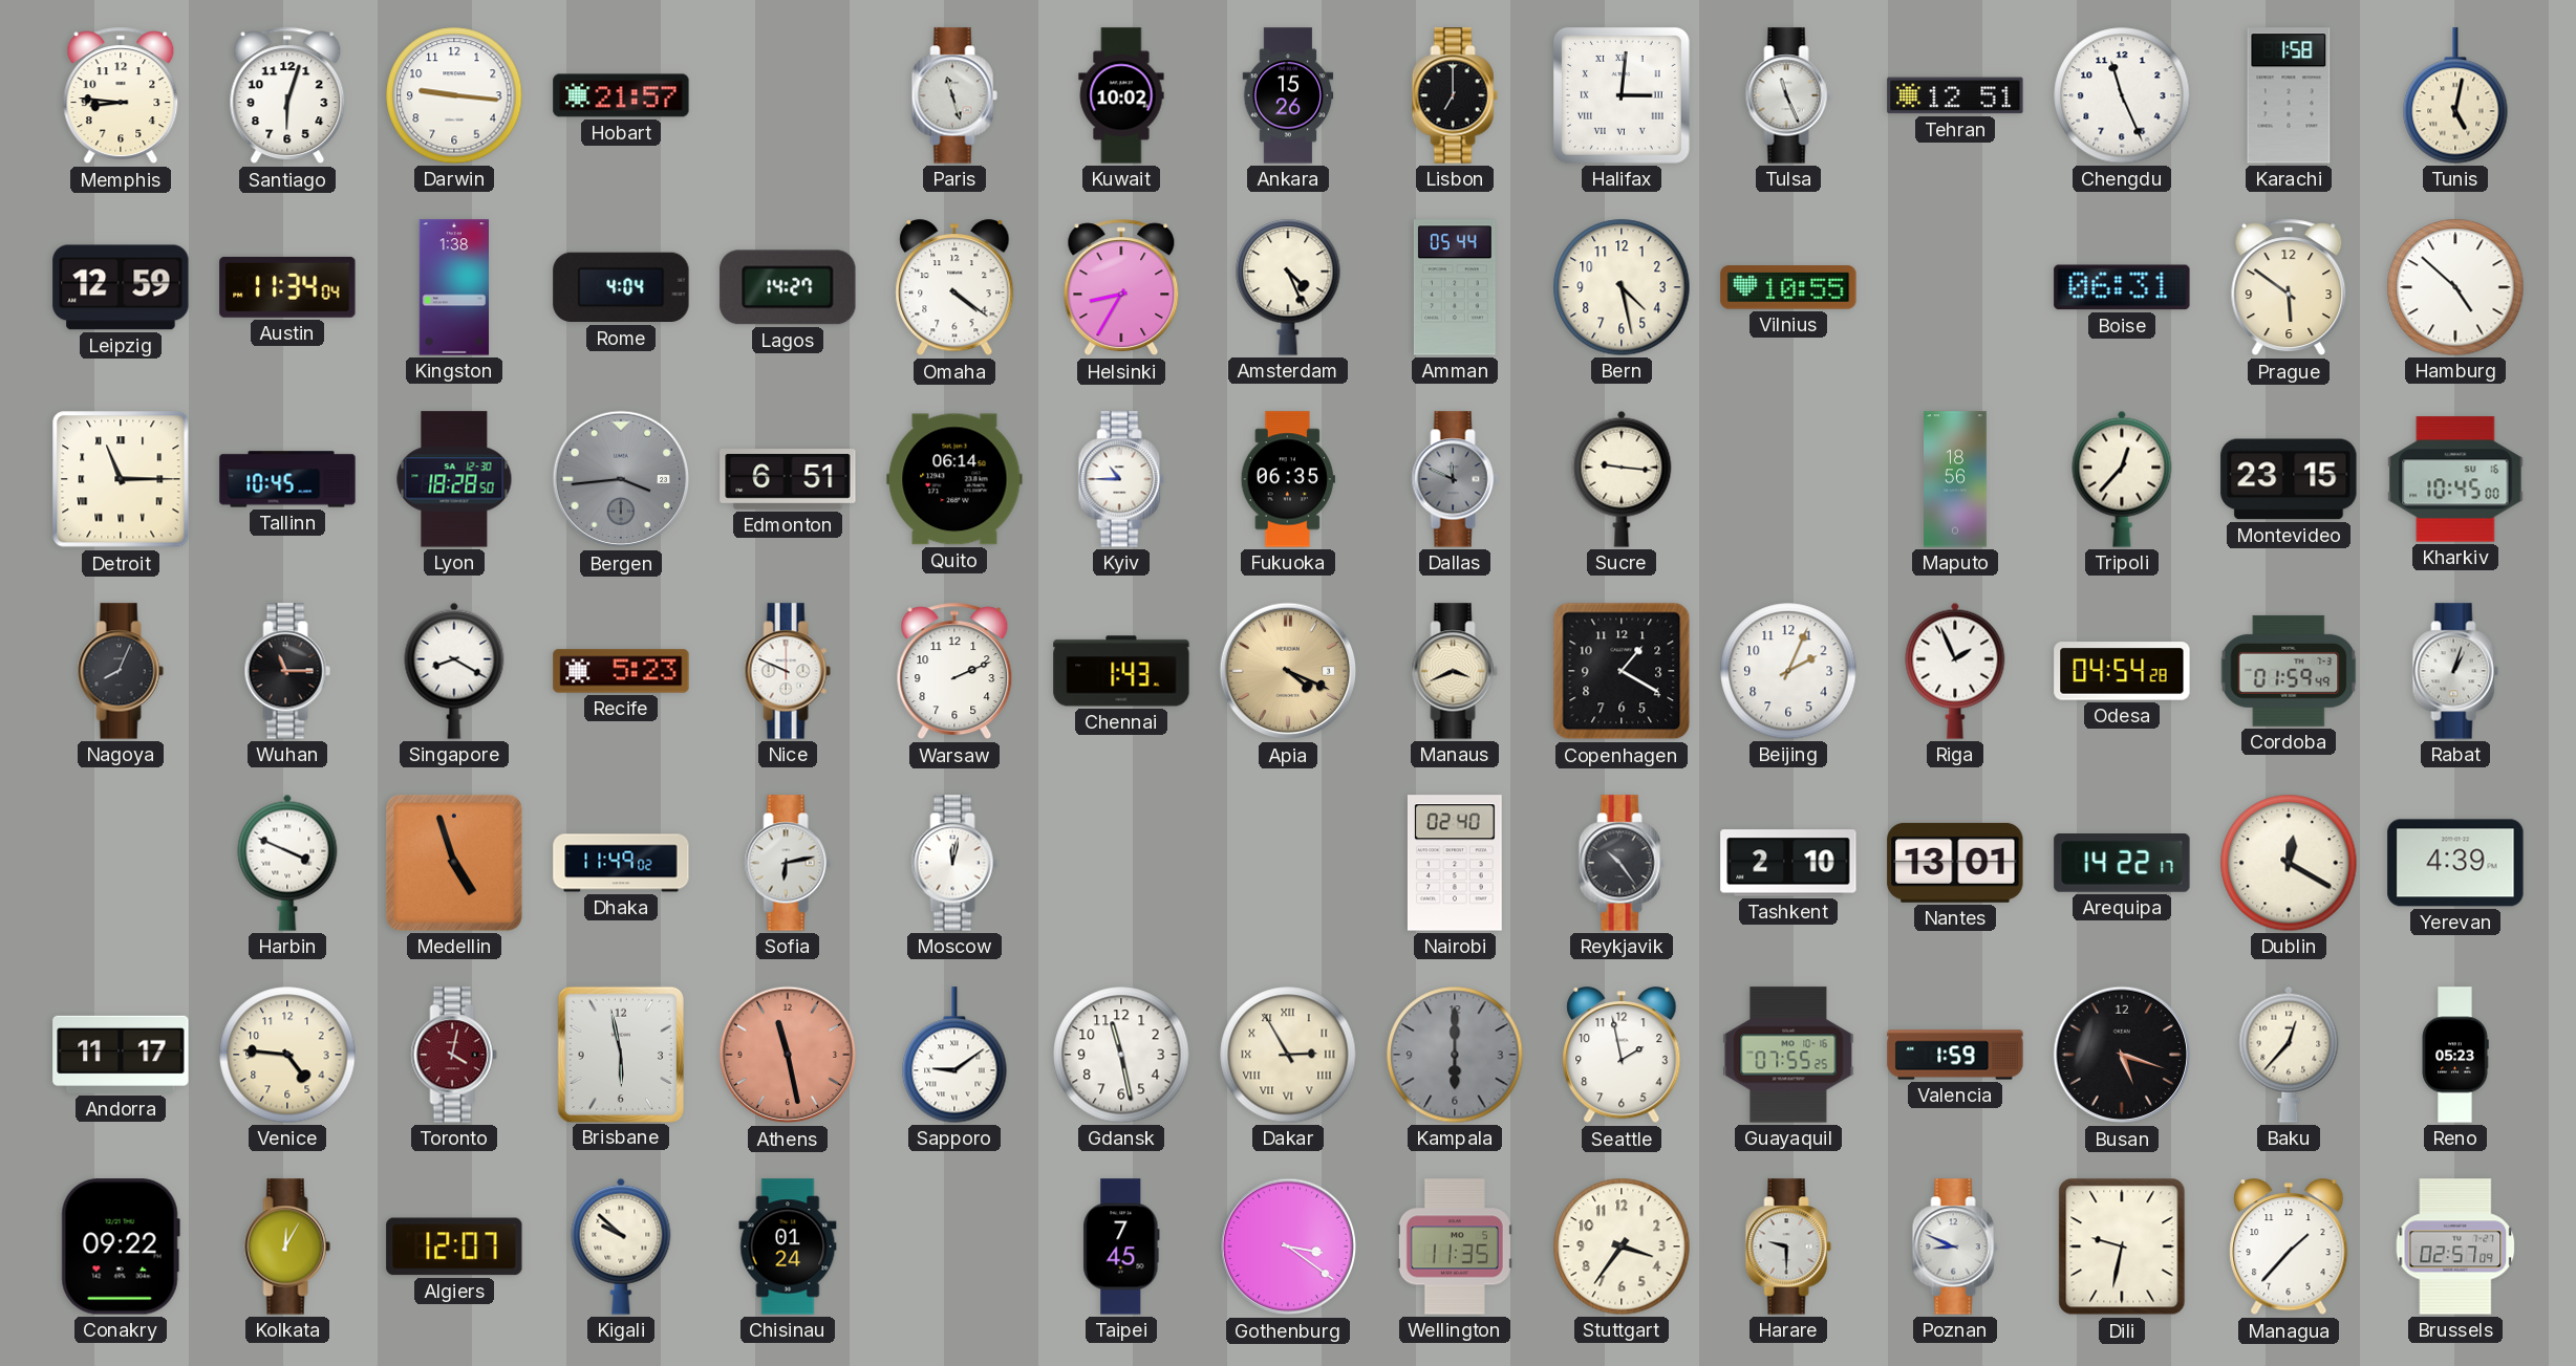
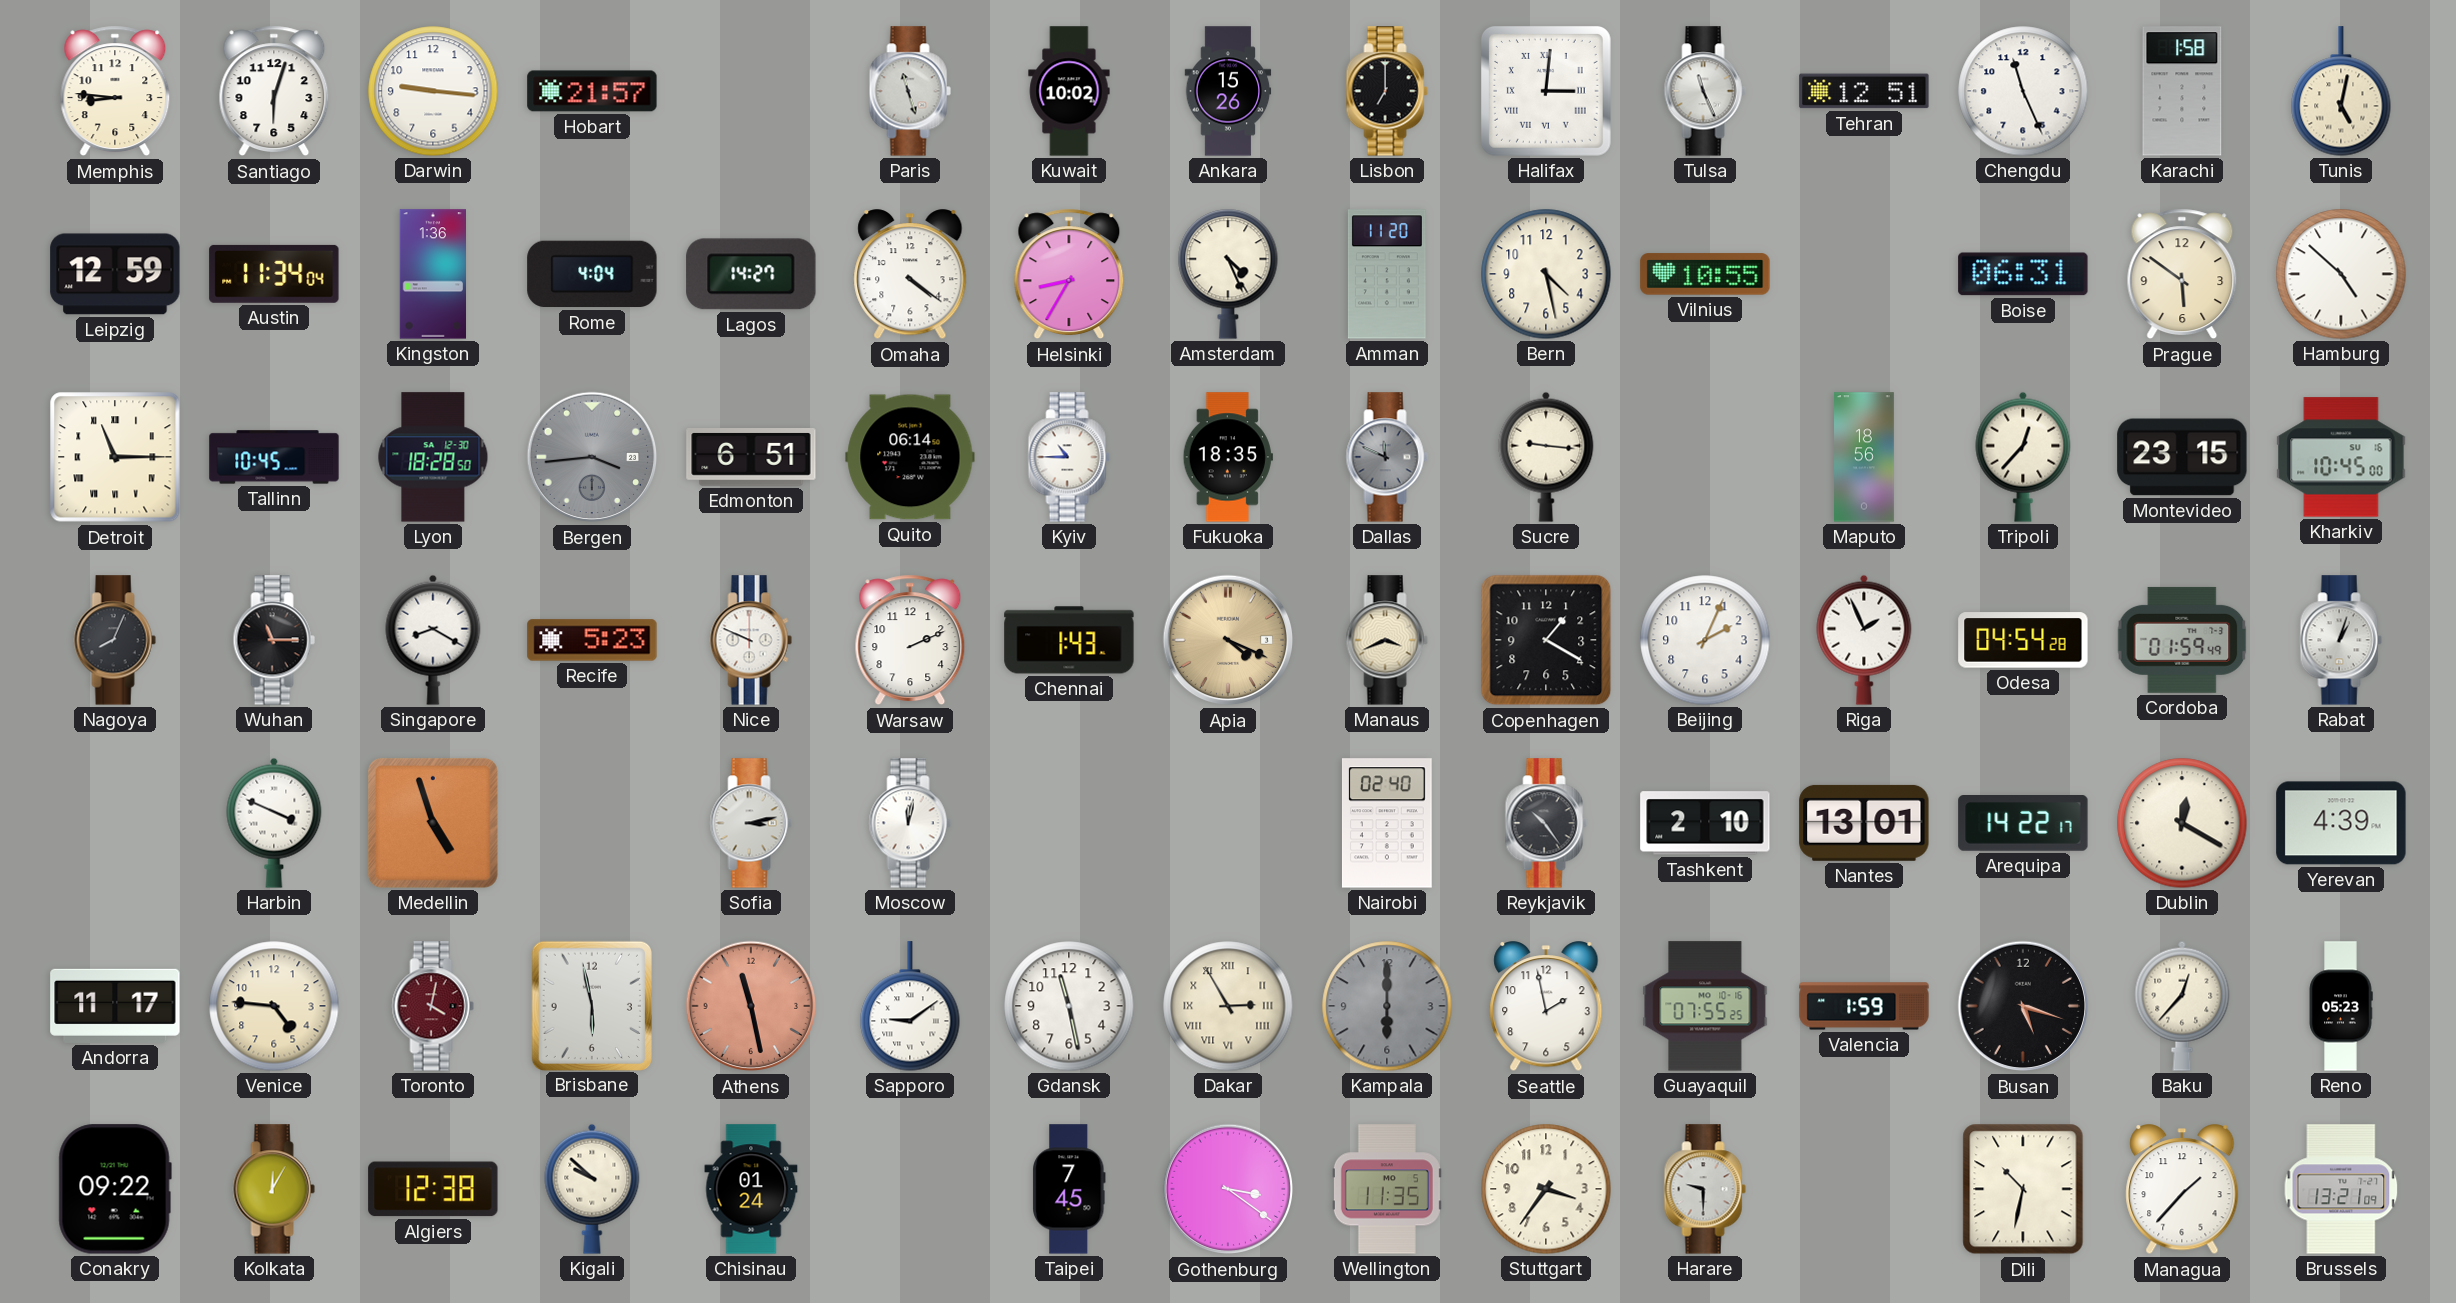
Kingston: 1:38 -> 1:36 (433, 274)
Amman: 05:44 -> 11:20 (1387, 274)
Fukuoka: 06:35 -> 18:35 (1228, 457)
Dhaka: 11:49 -> none (621, 863)
Sofia: 6:13 -> 3:13 (751, 823)
Algiers: 12:07 -> 12:38 (433, 1189)
Poznan: 8:49 -> none (1955, 1246)
Dili: 9:32 -> 10:32 (2023, 1189)
Brussels: 02:57 -> 13:21 (2341, 1189)
